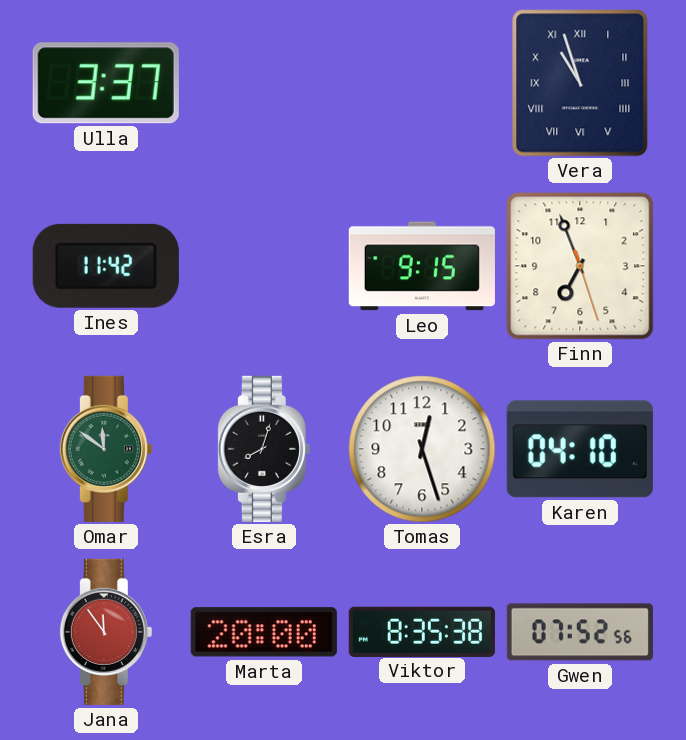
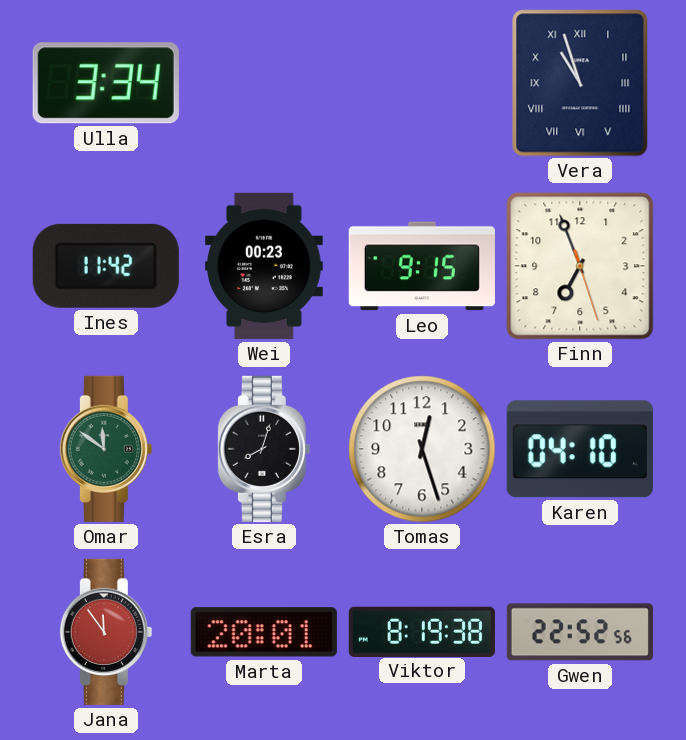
Ulla: 3:37 -> 3:34 (106, 83)
Wei: none -> 00:23 (264, 266)
Marta: 20:00 -> 20:01 (264, 632)
Viktor: 8:35 -> 8:19 (422, 631)
Gwen: 07:52 -> 22:52 (580, 632)
